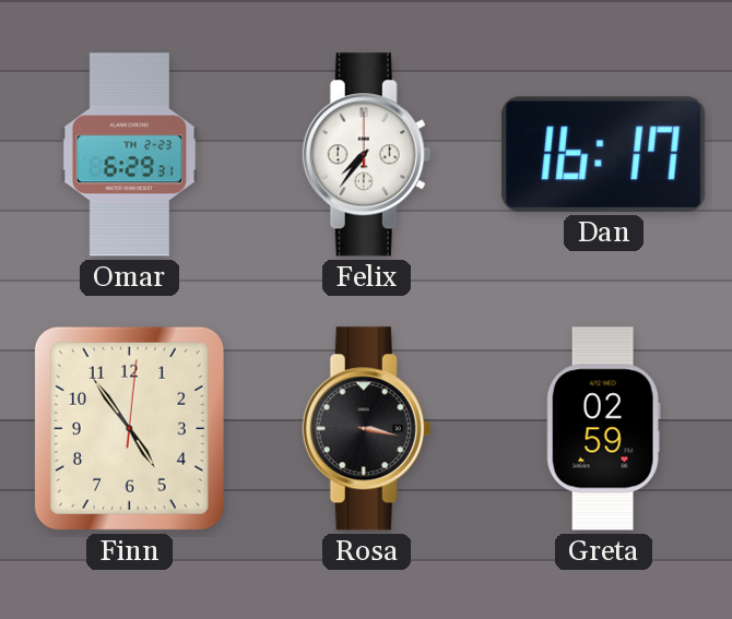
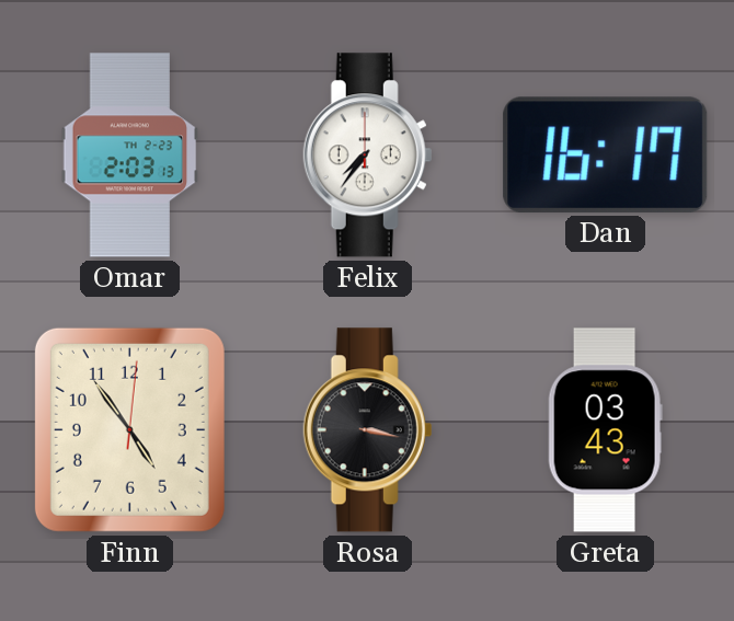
Omar: 6:29 -> 2:03 (130, 156)
Greta: 02:59 -> 03:43 (605, 430)
